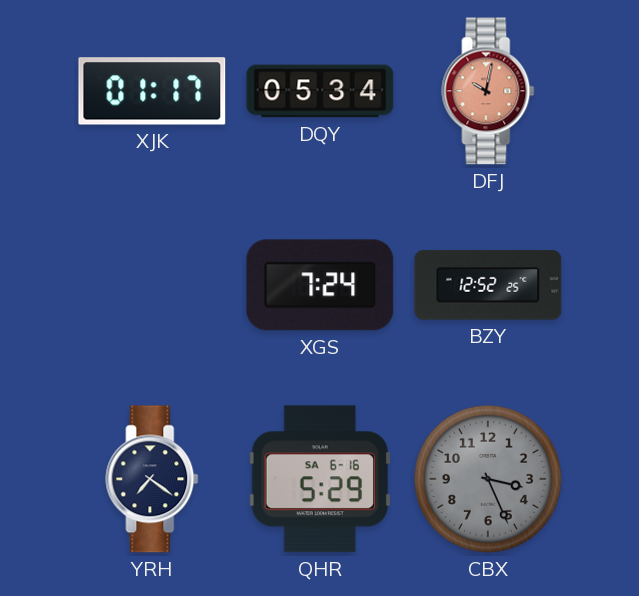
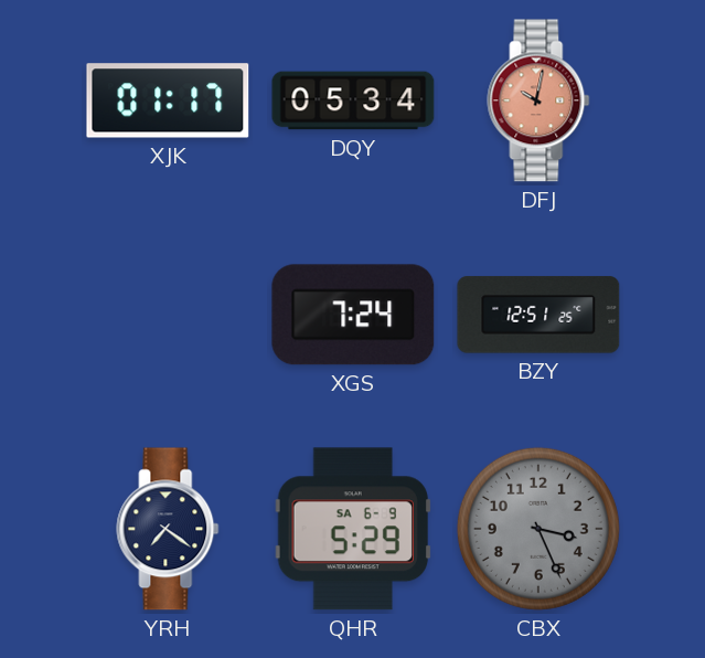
BZY: 12:52 -> 12:51 (538, 315)
QHR date: SA 6-16 -> SA 6-9 (353, 529)
